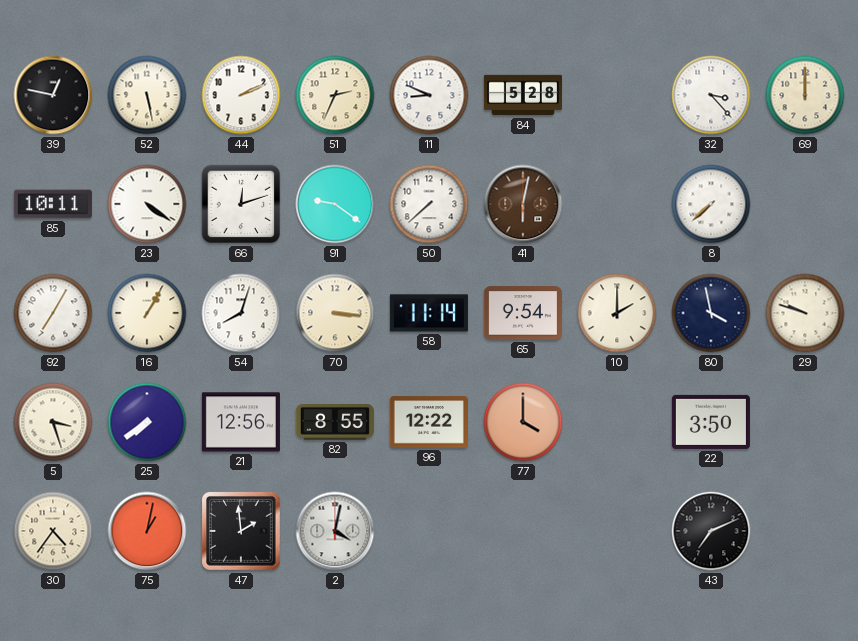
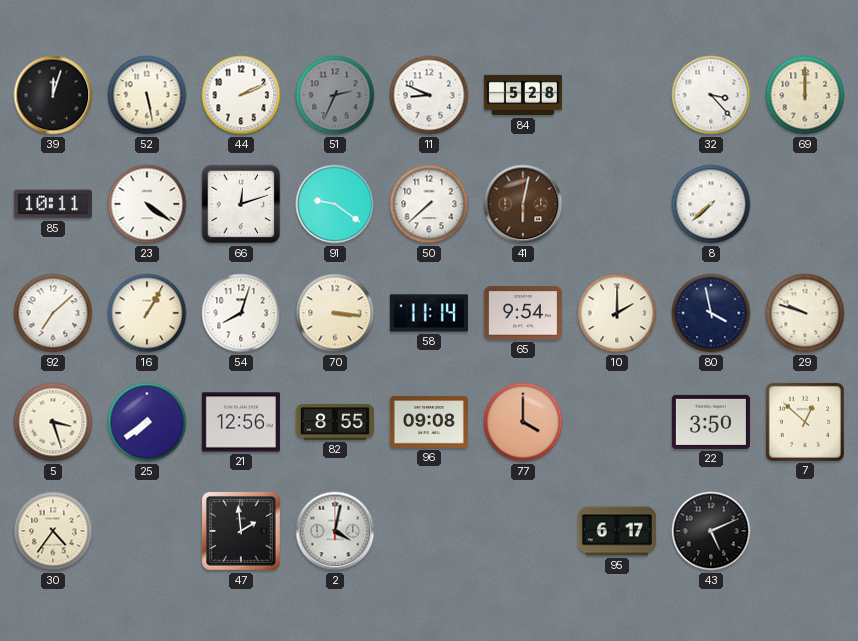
39: 12:47 -> 12:03 (53, 95)
51 dial: cream -> grey (335, 95)
92: 7:05 -> 7:08 (53, 313)
96: 12:22 -> 09:08 (429, 422)
7: none -> 12:52 (805, 422)
75: 1:02 -> none (147, 531)
95: none -> 6:17 (617, 531)
43: 7:11 -> 5:11 (711, 531)
